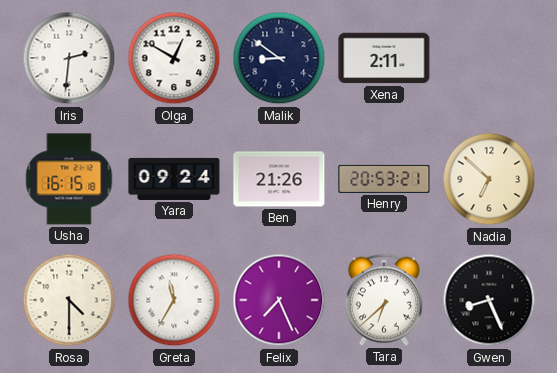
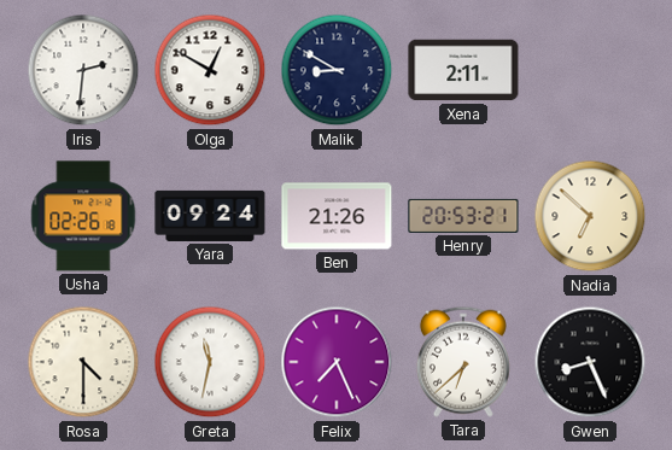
Malik: 8:51 -> 8:50 (337, 70)
Usha: 16:15 -> 02:26 (83, 216)
Greta: 11:35 -> 11:32 (210, 362)
